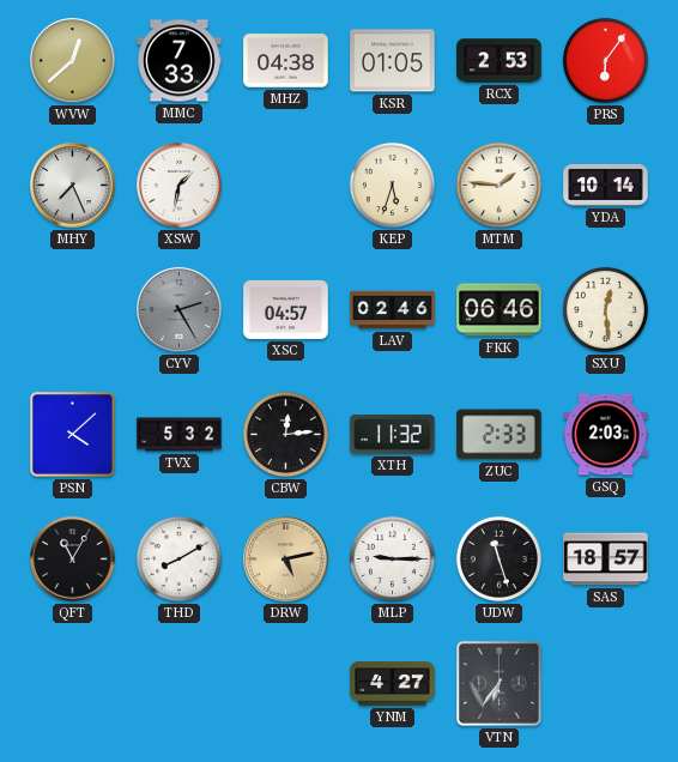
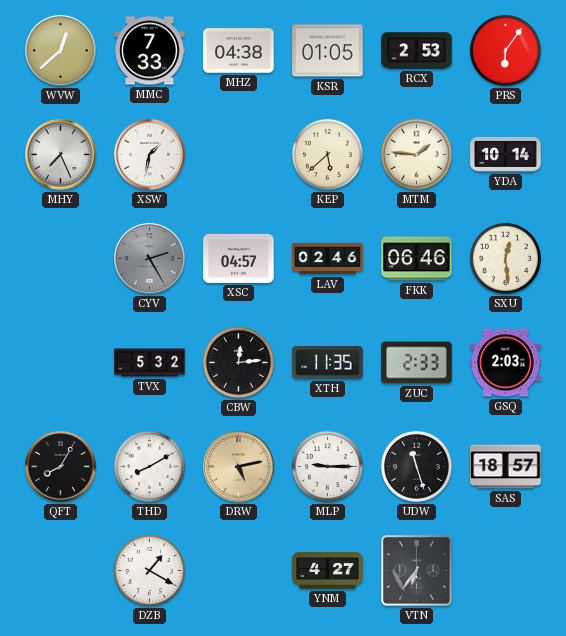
KEP: 5:33 -> 5:38 (327, 154)
PSN: 4:08 -> none (73, 435)
XTH: 11:32 -> 11:35 (328, 363)
QFT: 11:05 -> 8:05 (61, 467)
DZB: none -> 1:20 (149, 570)
